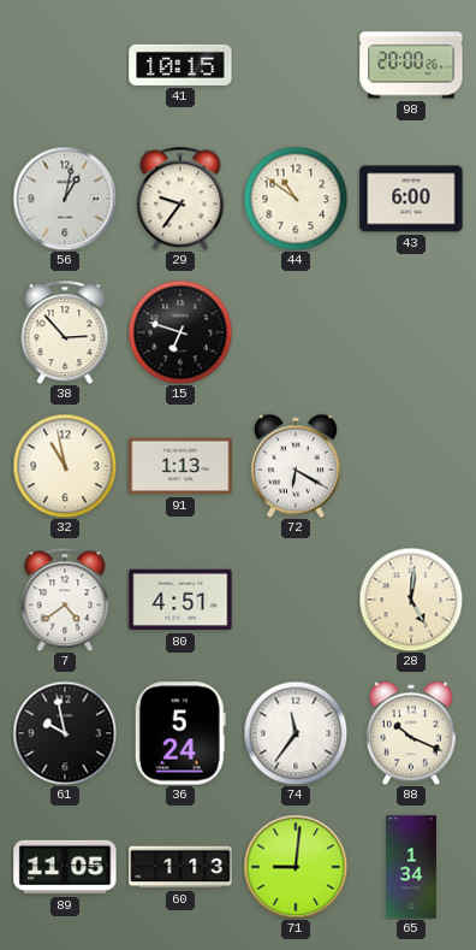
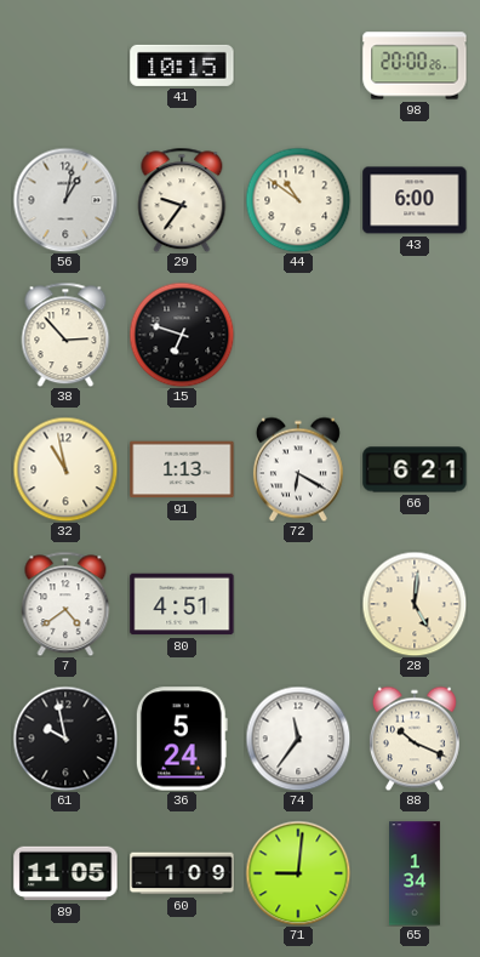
66: none -> 6:21 (415, 469)
60: 1:13 -> 1:09 (182, 873)
